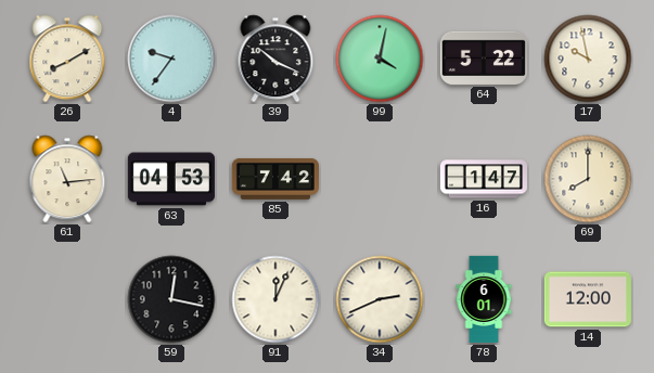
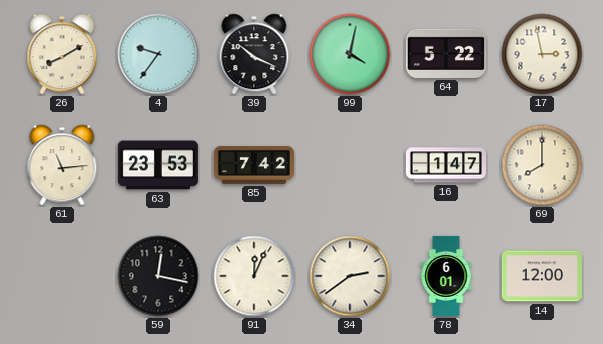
17: 9:58 -> 2:58 (542, 54)
63: 04:53 -> 23:53 (158, 165)
34: 2:41 -> 2:39 (350, 276)
